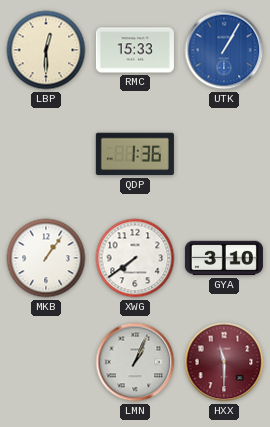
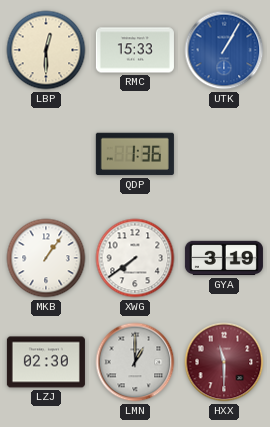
GYA: 3:10 -> 3:19 (224, 258)
LZJ: none -> 02:30 (46, 362)
LMN: 1:04 -> 1:00 (135, 362)
